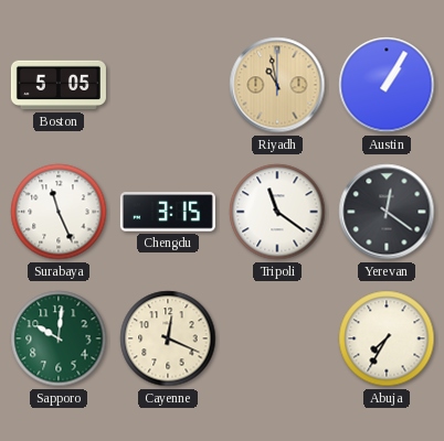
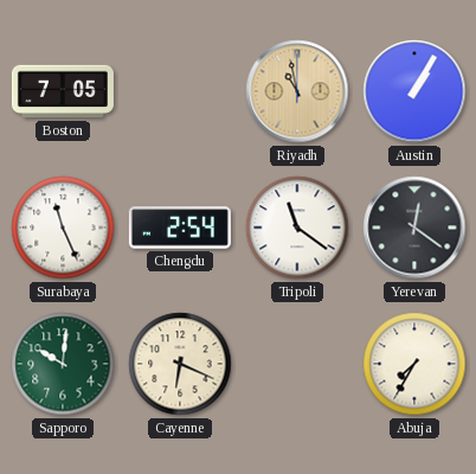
Boston: 5:05 -> 7:05 (63, 91)
Chengdu: 3:15 -> 2:54 (180, 228)
Cayenne: 12:19 -> 6:19 (180, 364)
